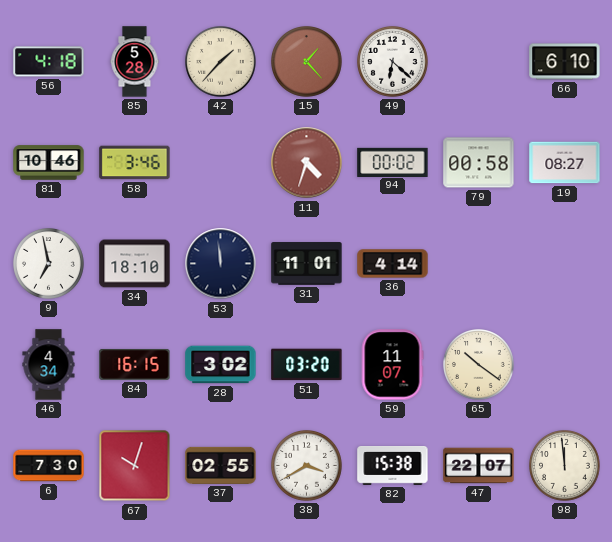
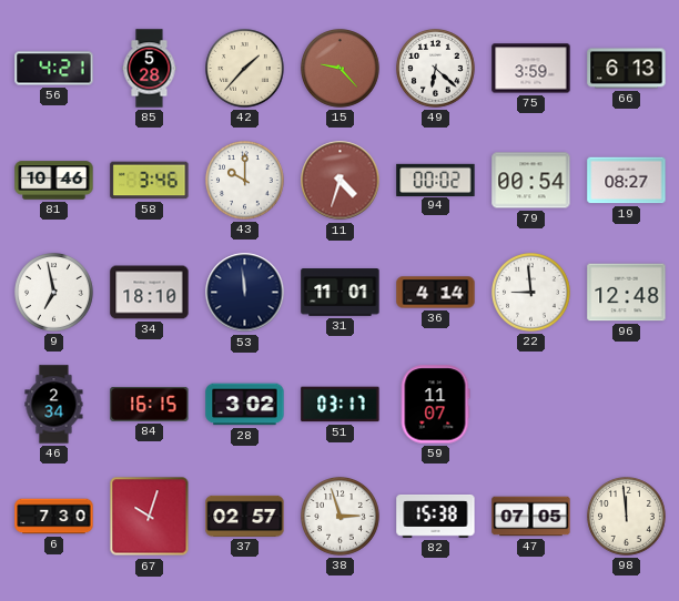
56: 4:18 -> 4:21 (54, 69)
15: 1:23 -> 9:23 (341, 69)
75: none -> 3:59 (531, 69)
66: 6:10 -> 6:13 (627, 69)
43: none -> 10:00 (245, 181)
79: 00:58 -> 00:54 (531, 181)
22: none -> 8:59 (531, 293)
96: none -> 12:48 (627, 293)
46: 4:34 -> 2:34 (54, 405)
51: 03:20 -> 03:17 (341, 405)
65: 10:21 -> none (479, 365)
37: 02:55 -> 02:57 (245, 516)
38: 3:40 -> 2:57 (341, 517)
47: 22:07 -> 07:05 (531, 517)
